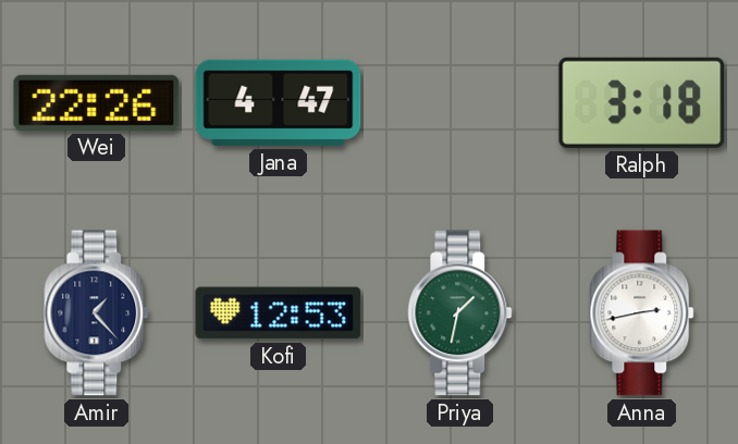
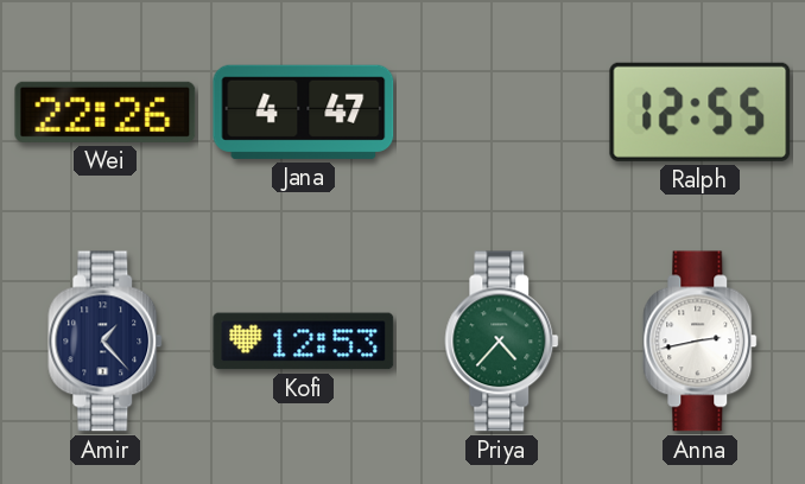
Ralph: 3:18 -> 12:55 (701, 112)
Priya: 1:32 -> 4:37 (502, 342)
